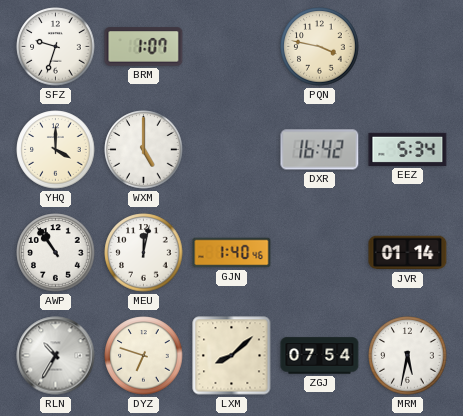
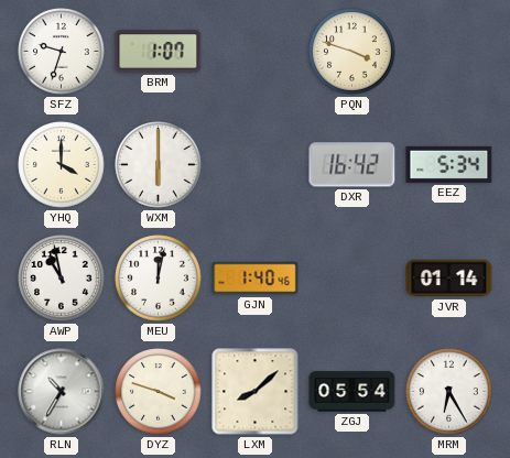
PQN: 3:47 -> 3:48 (352, 52)
WXM: 5:00 -> 6:00 (159, 165)
AWP: 10:54 -> 10:58 (62, 279)
DYZ: 6:48 -> 3:48 (159, 392)
ZGJ: 07:54 -> 05:54 (352, 392)
MRM: 5:32 -> 6:25 (449, 392)
